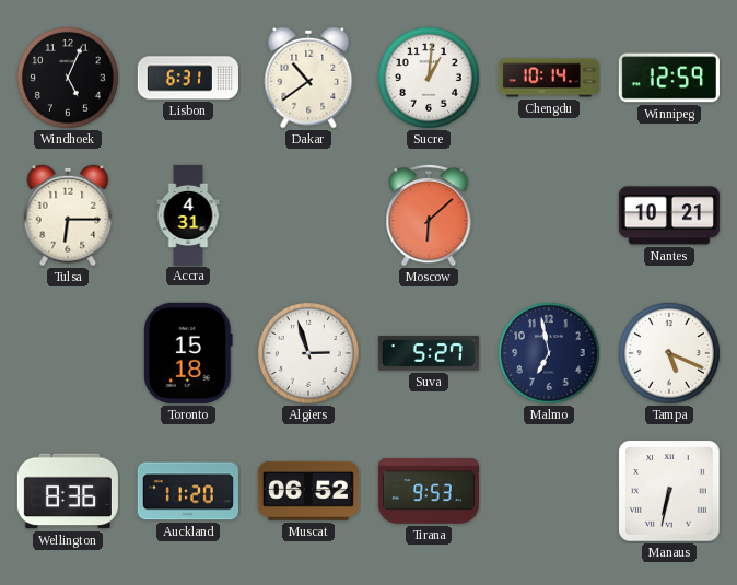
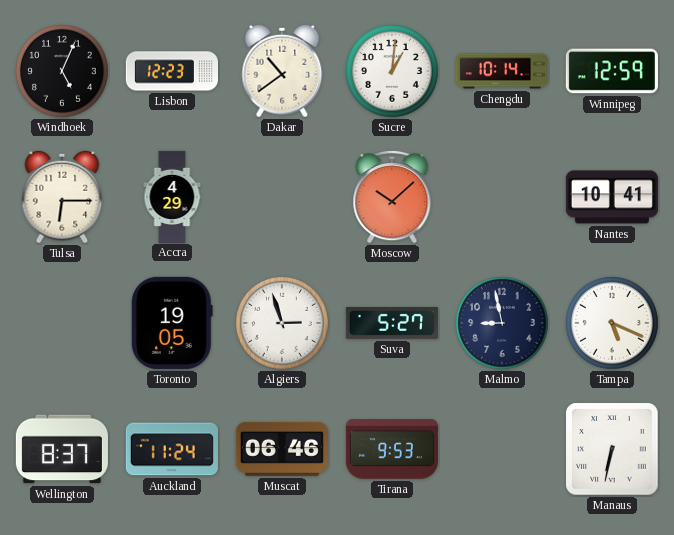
Lisbon: 6:31 -> 12:23 (172, 71)
Accra: 4:31 -> 4:29 (172, 196)
Moscow: 6:08 -> 10:08 (392, 197)
Nantes: 10:21 -> 10:41 (612, 197)
Toronto: 15:18 -> 19:05 (173, 323)
Malmo: 6:58 -> 8:58 (502, 323)
Wellington: 8:36 -> 8:37 (62, 449)
Auckland: 11:20 -> 11:24 (172, 449)
Muscat: 06:52 -> 06:46 (282, 449)
